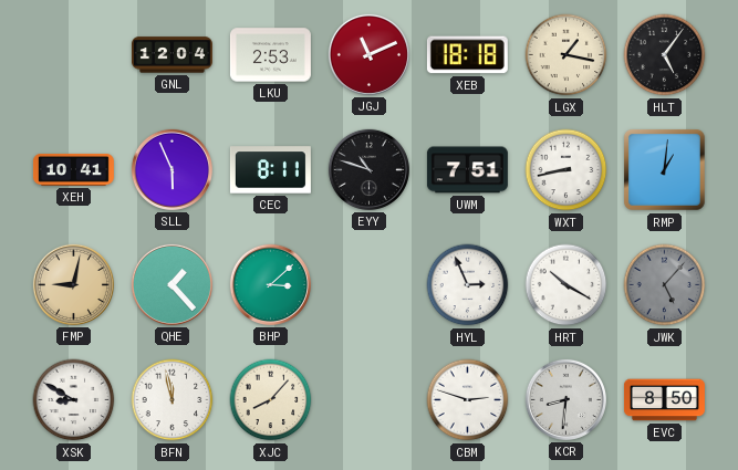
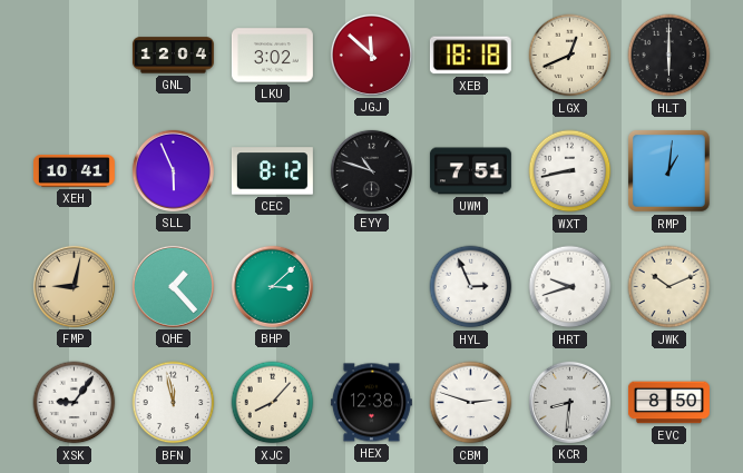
LKU: 2:53 -> 3:02 (272, 56)
JGJ: 11:11 -> 11:52 (371, 55)
LGX: 1:17 -> 12:41 (570, 56)
HLT: 5:06 -> 6:00 (669, 56)
CEC: 8:11 -> 8:12 (272, 171)
HRT: 10:20 -> 9:42 (570, 287)
JWK: 5:07 -> 10:11 (669, 287)
JWK dial: grey -> cream (669, 287)
XSK: 8:50 -> 9:06 (75, 403)
HEX: none -> 12:38 (371, 403)
